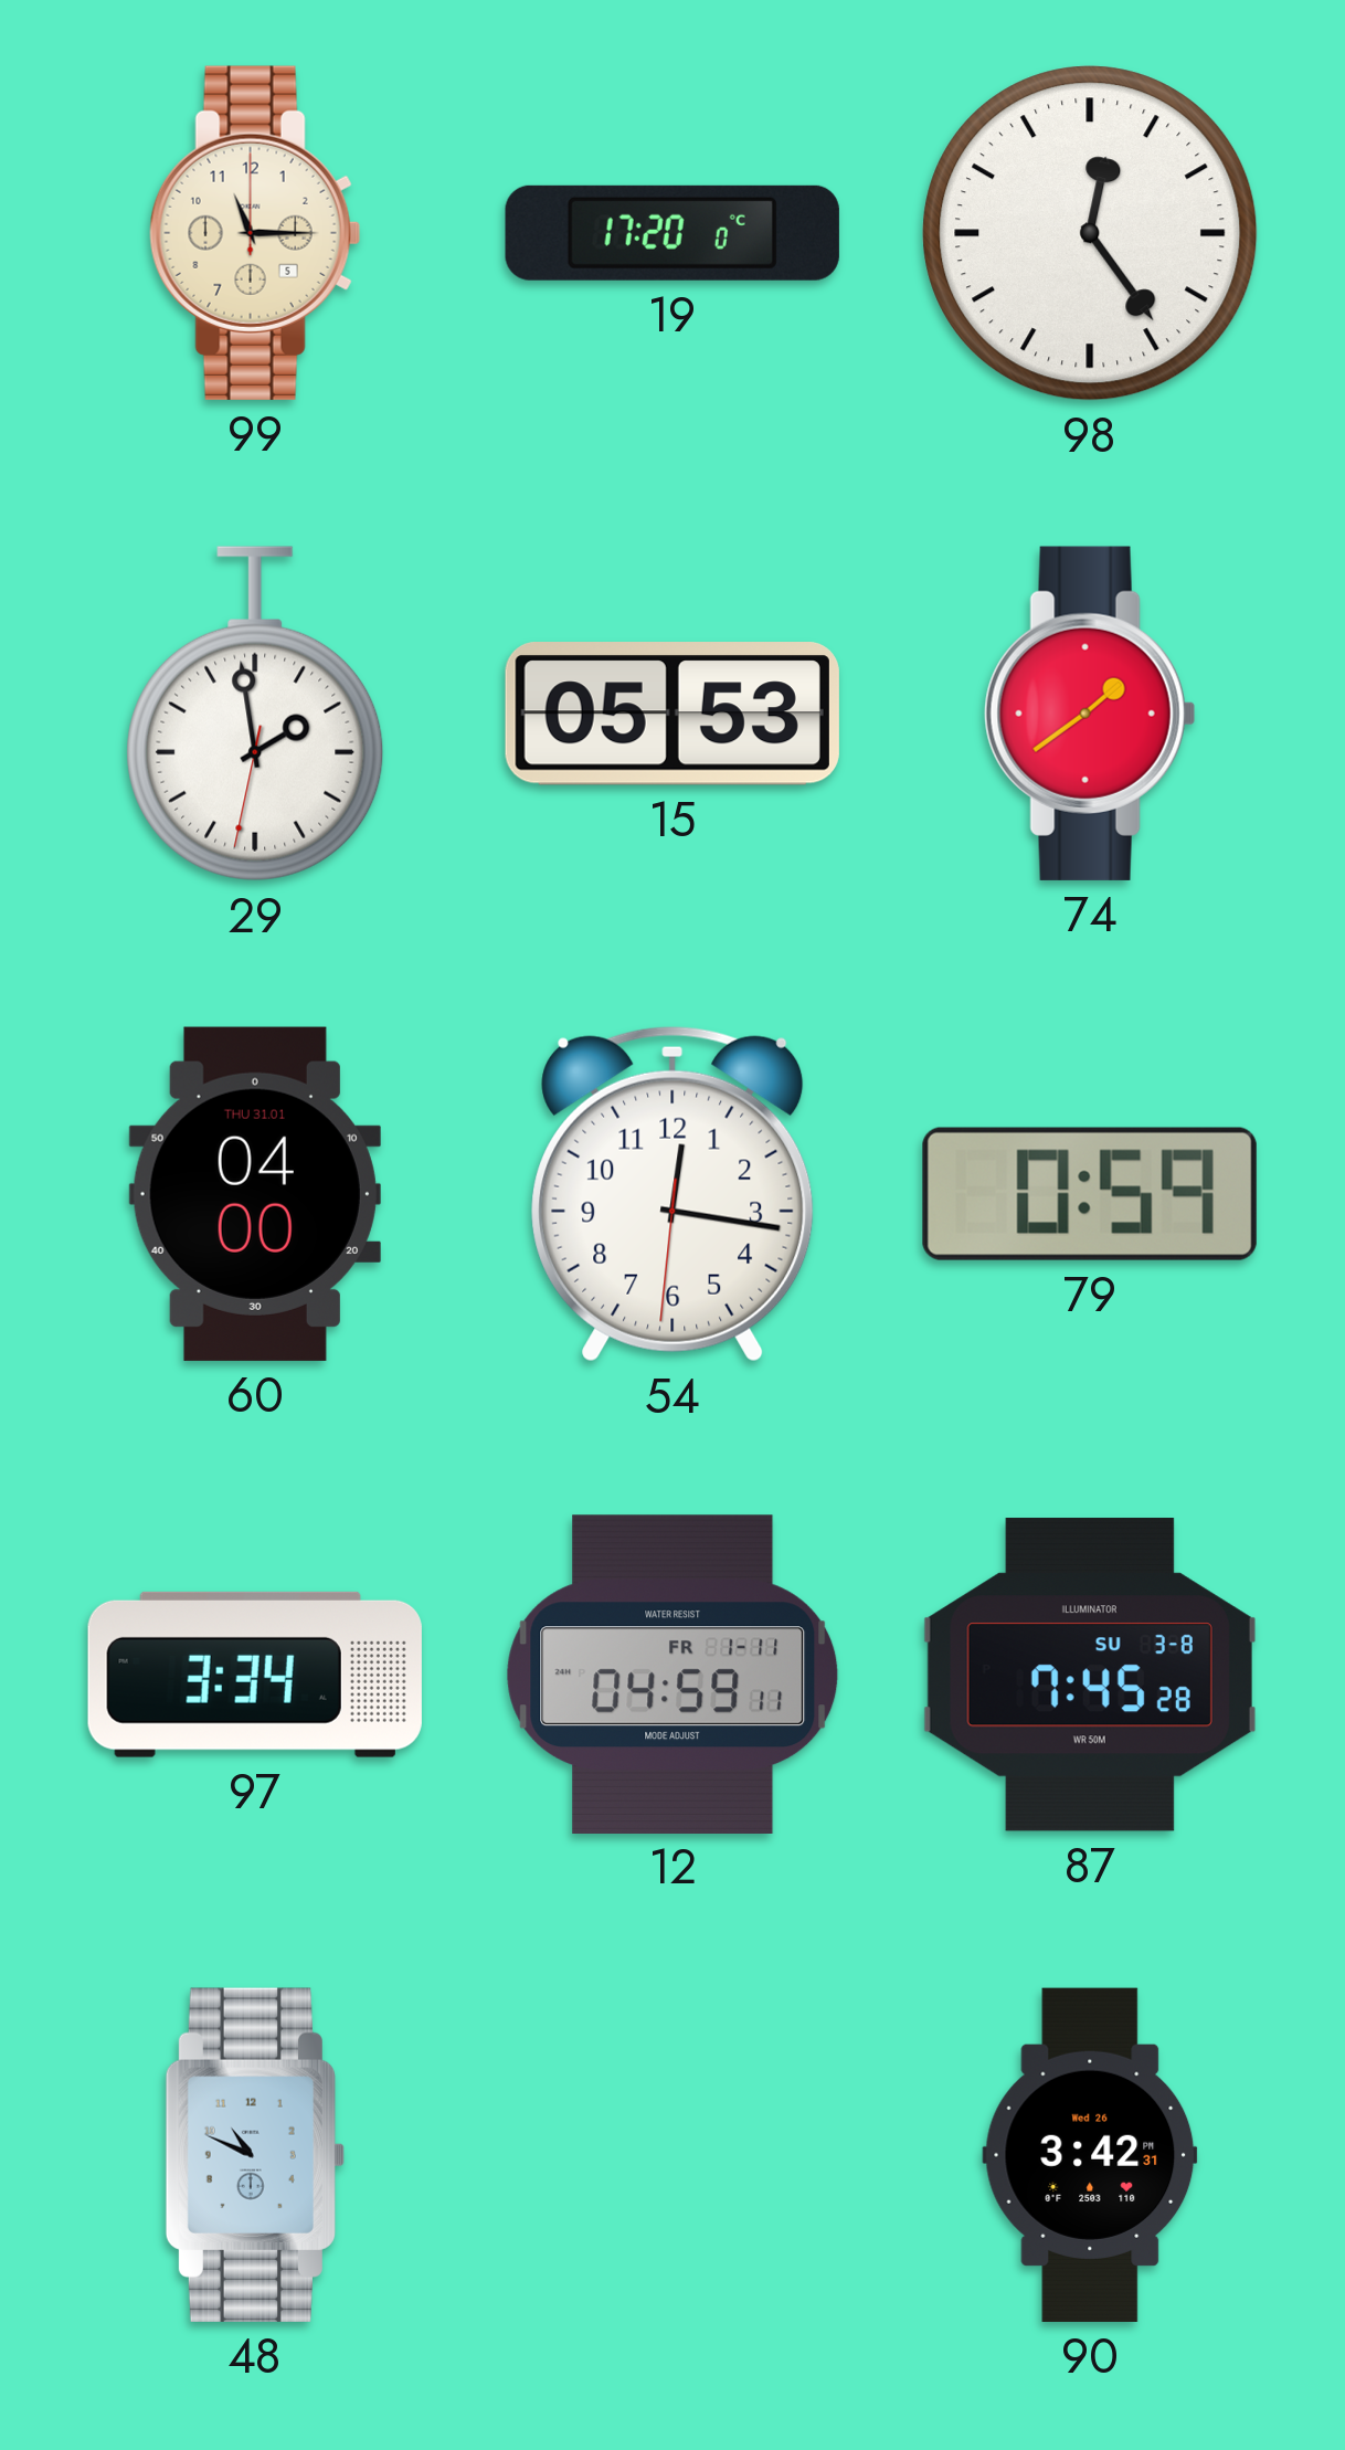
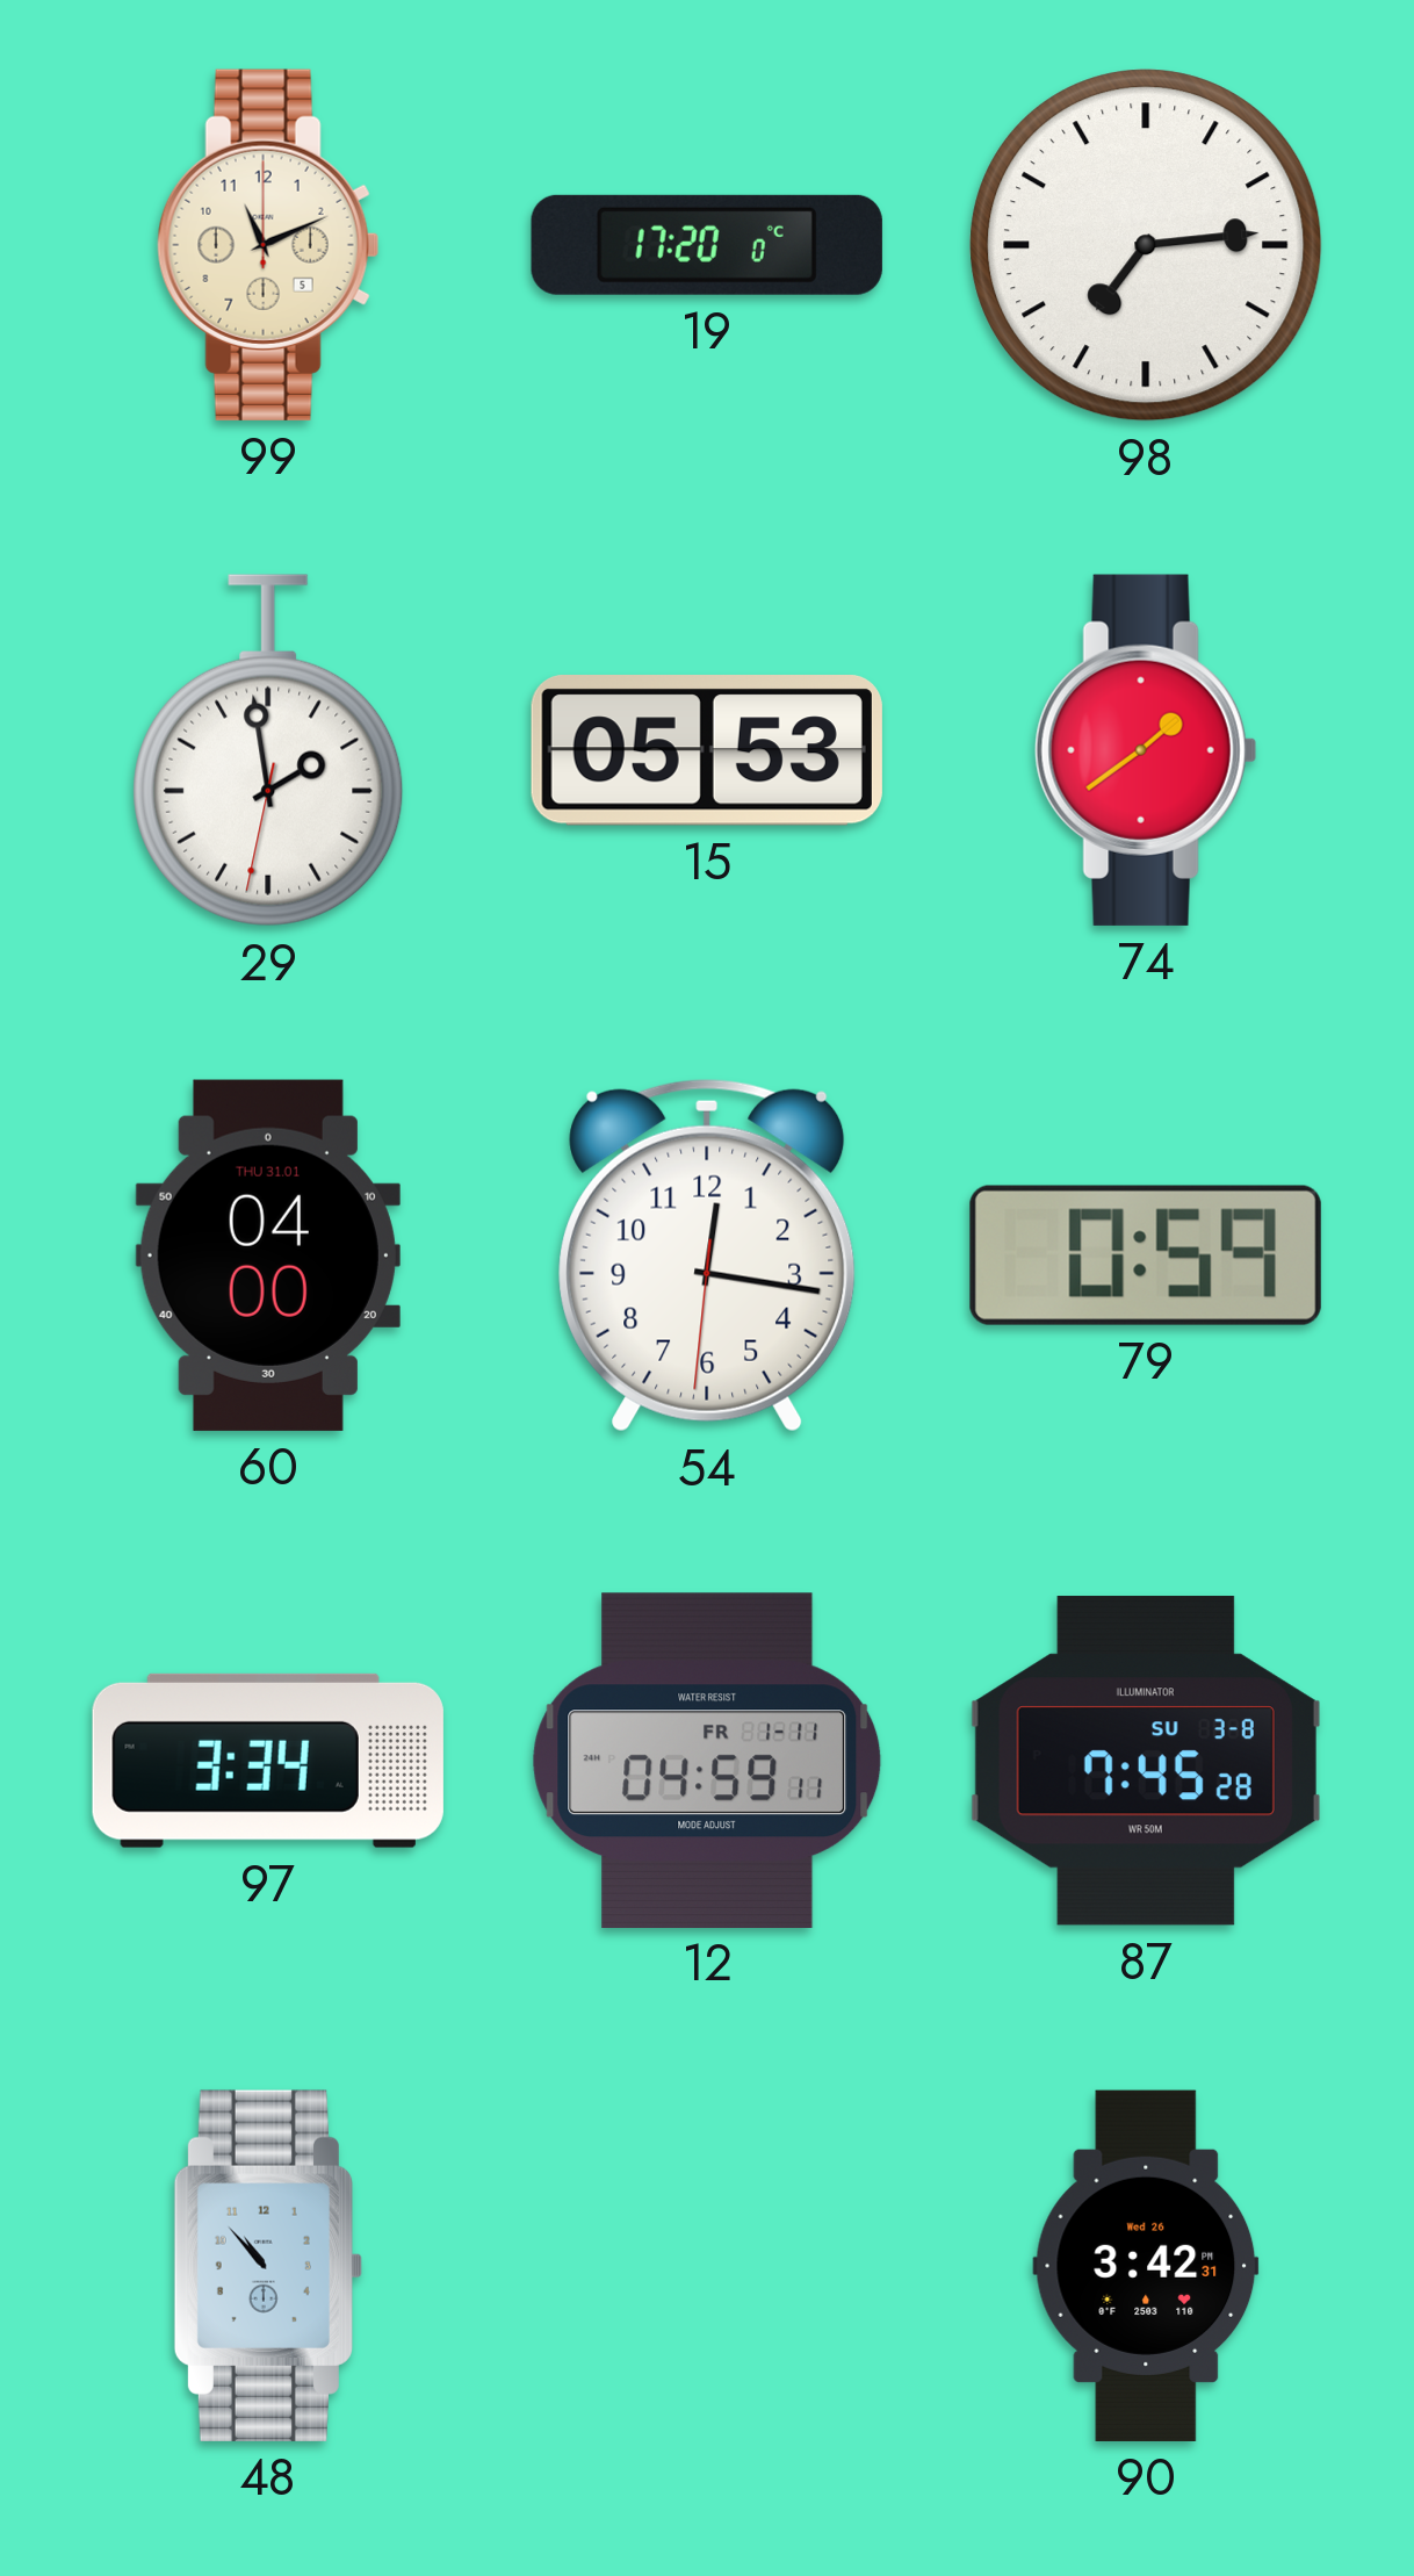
99: 11:15 -> 11:11 (268, 245)
98: 12:24 -> 7:14 (1146, 245)
48: 10:49 -> 10:53 (268, 2266)
